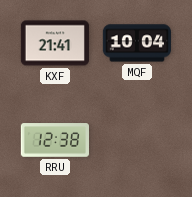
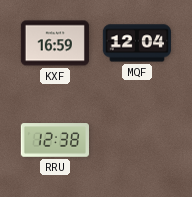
KXF: 21:41 -> 16:59 (54, 43)
MQF: 10:04 -> 12:04 (137, 43)
